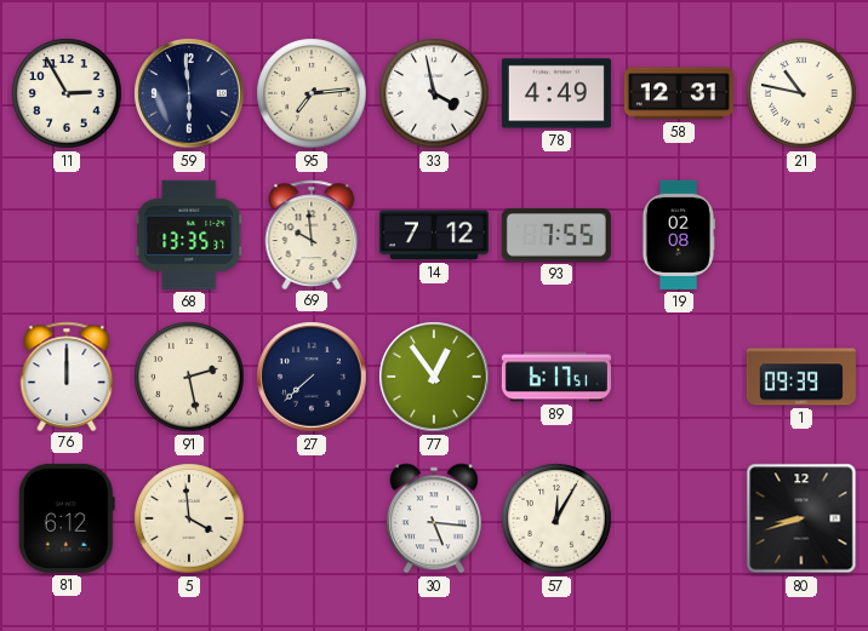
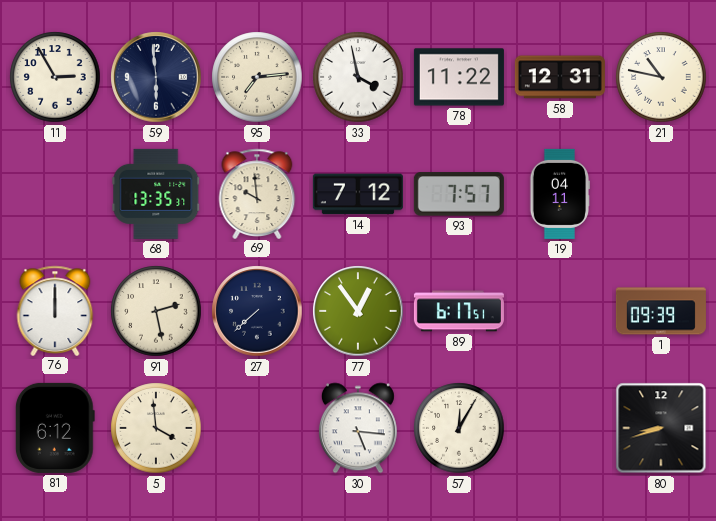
78: 4:49 -> 11:22 (459, 77)
93: 7:55 -> 7:57 (459, 194)
19: 02:08 -> 04:11 (559, 194)
